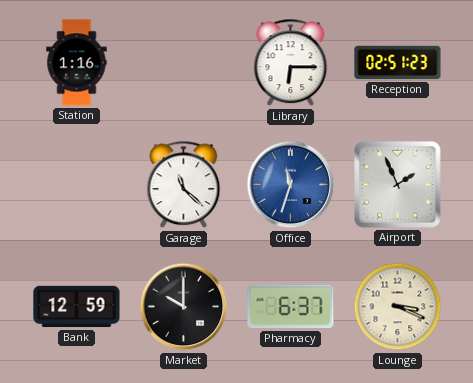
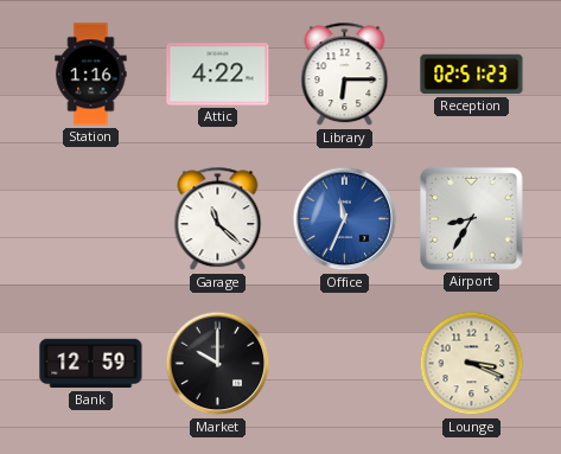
Attic: none -> 4:22 (218, 75)
Office: 11:33 -> 11:34 (345, 219)
Airport: 1:56 -> 8:35 (472, 219)
Pharmacy: 6:37 -> none (291, 307)
